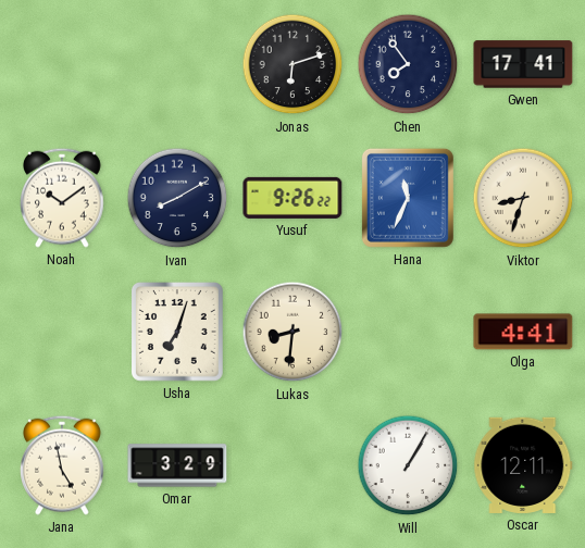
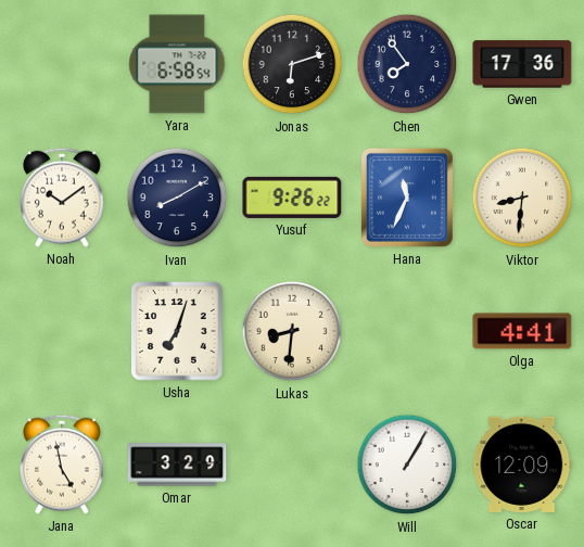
Yara: none -> 6:58 (177, 64)
Gwen: 17:41 -> 17:36 (522, 64)
Viktor: 8:33 -> 8:31 (522, 198)
Oscar: 12:11 -> 12:09 (522, 465)
